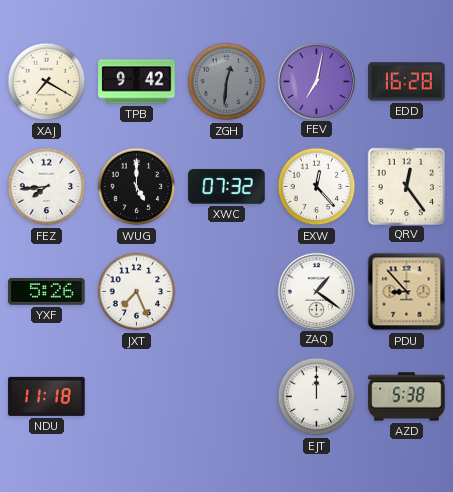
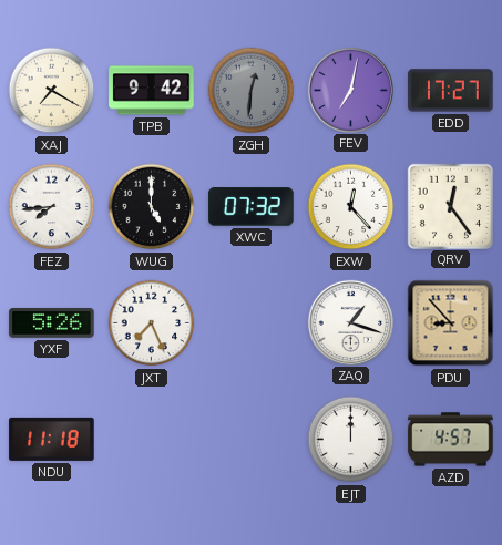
EDD: 16:28 -> 17:27 (451, 91)
ZAQ: 1:21 -> 1:18 (350, 322)
AZD: 5:38 -> 4:57 (451, 440)
